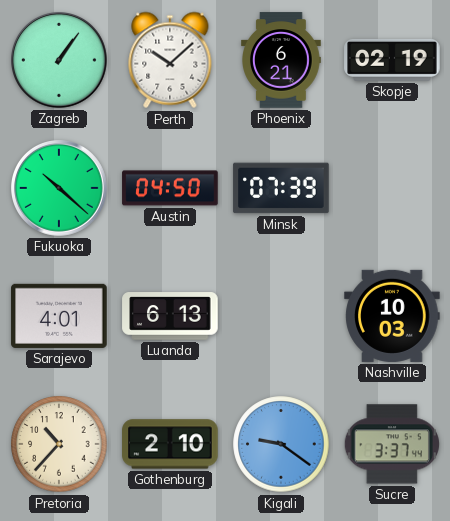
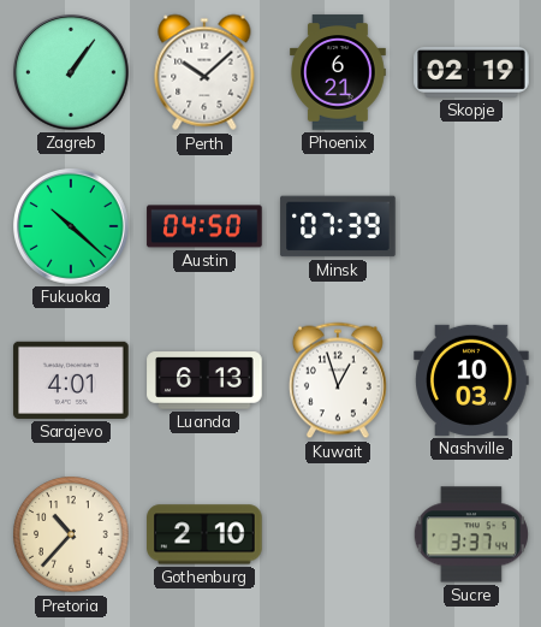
Kuwait: none -> 12:57 (338, 380)
Kigali: 9:21 -> none (281, 444)
